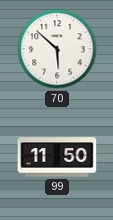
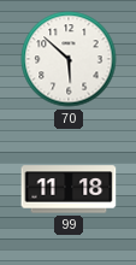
99: 11:50 -> 11:18 (69, 189)
